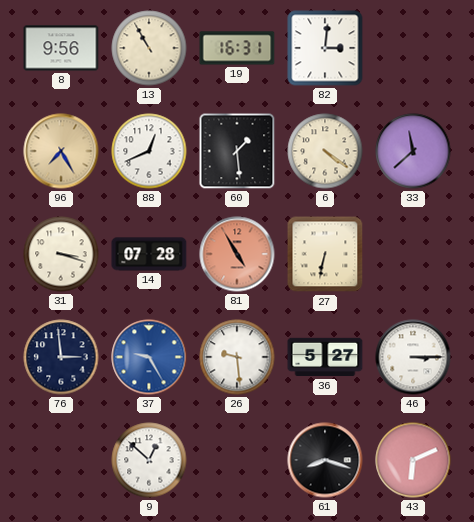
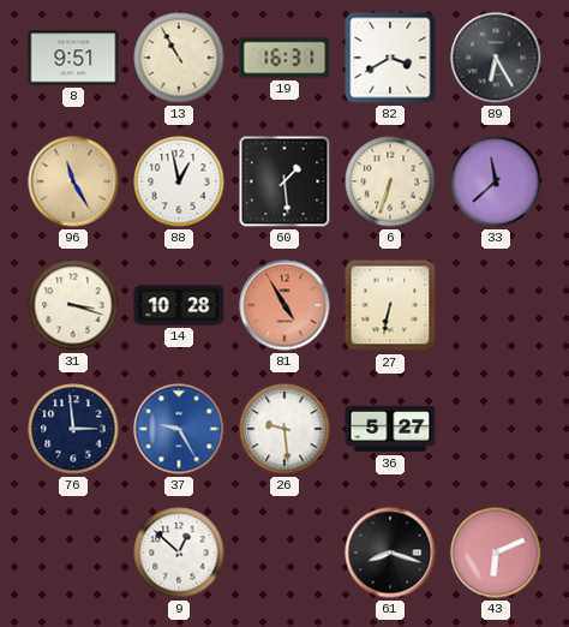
8: 9:56 -> 9:51 (73, 58)
82: 3:01 -> 3:40 (390, 58)
89: none -> 6:25 (496, 58)
96: 7:25 -> 11:25 (73, 181)
88: 12:41 -> 12:58 (179, 181)
6: 4:21 -> 6:33 (390, 181)
14: 07:28 -> 10:28 (179, 305)
46: 3:15 -> none (413, 357)
